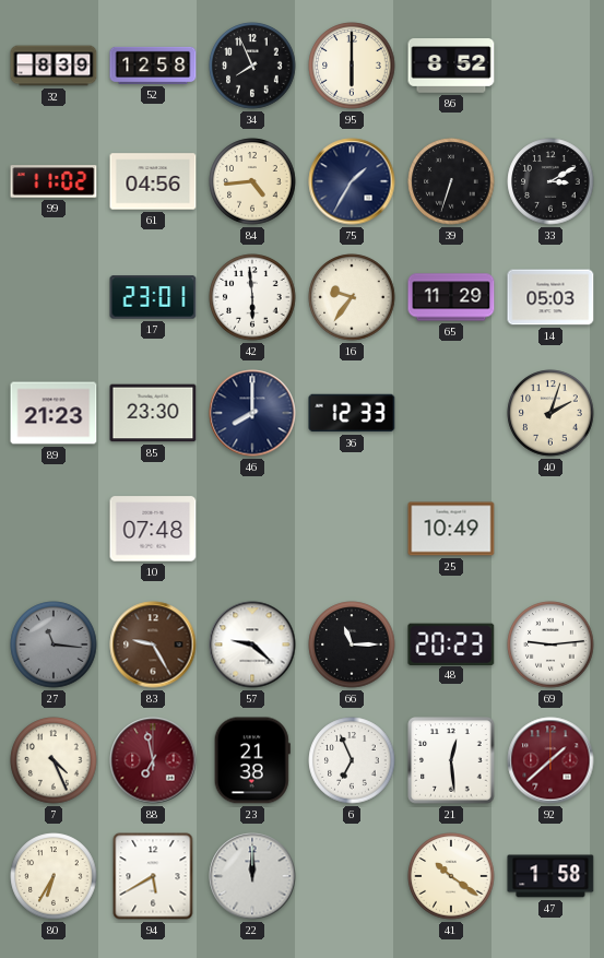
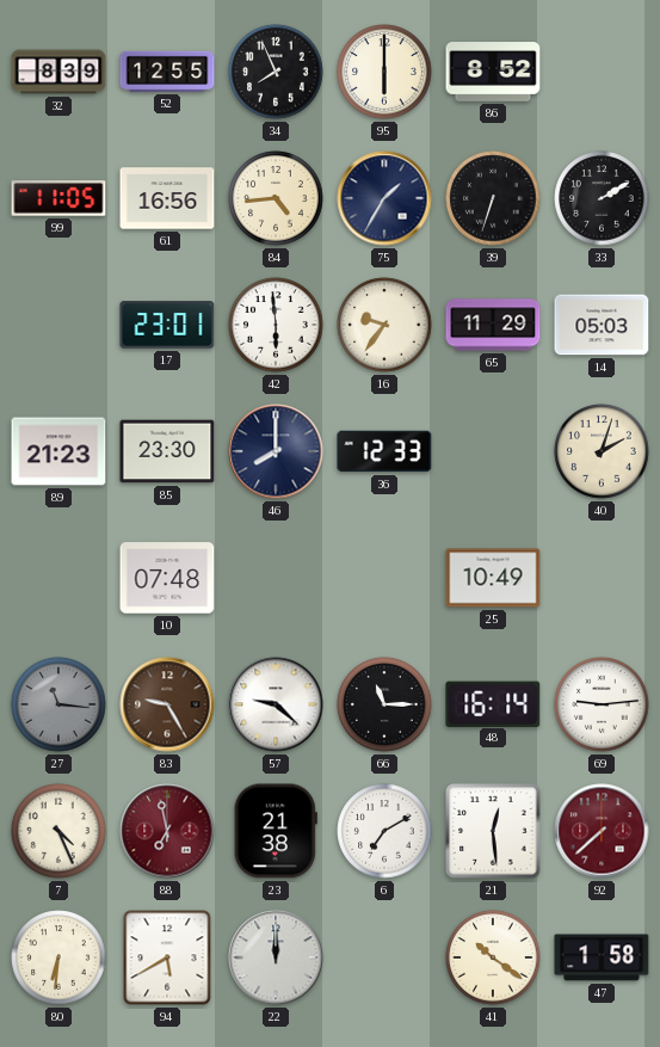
52: 12:58 -> 12:55 (167, 72)
99: 11:02 -> 11:05 (58, 198)
61: 04:56 -> 16:56 (167, 198)
33: 3:10 -> 2:10 (602, 198)
48: 20:23 -> 16:14 (493, 703)
6: 6:56 -> 7:10 (384, 831)
92: 1:38 -> 7:38 (602, 831)
80: 6:35 -> 6:31 (58, 957)
